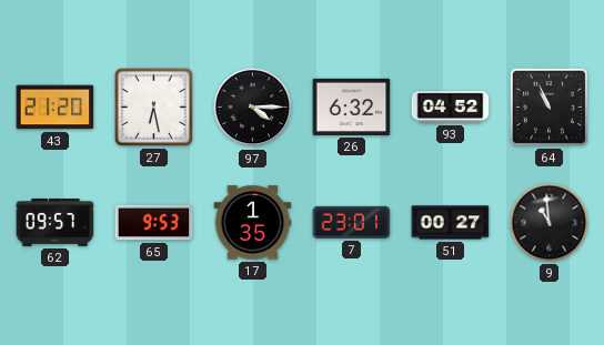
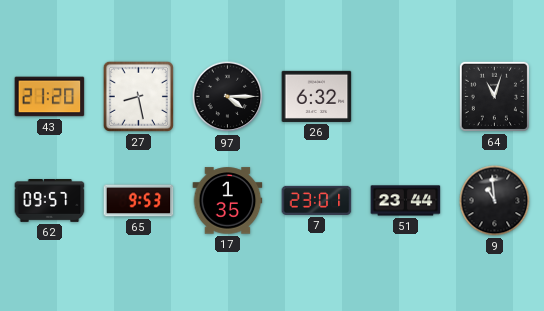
27: 6:28 -> 8:28 (138, 96)
93: 04:52 -> none (451, 108)
64: 10:56 -> 11:03 (494, 96)
51: 00:27 -> 23:44 (406, 201)
